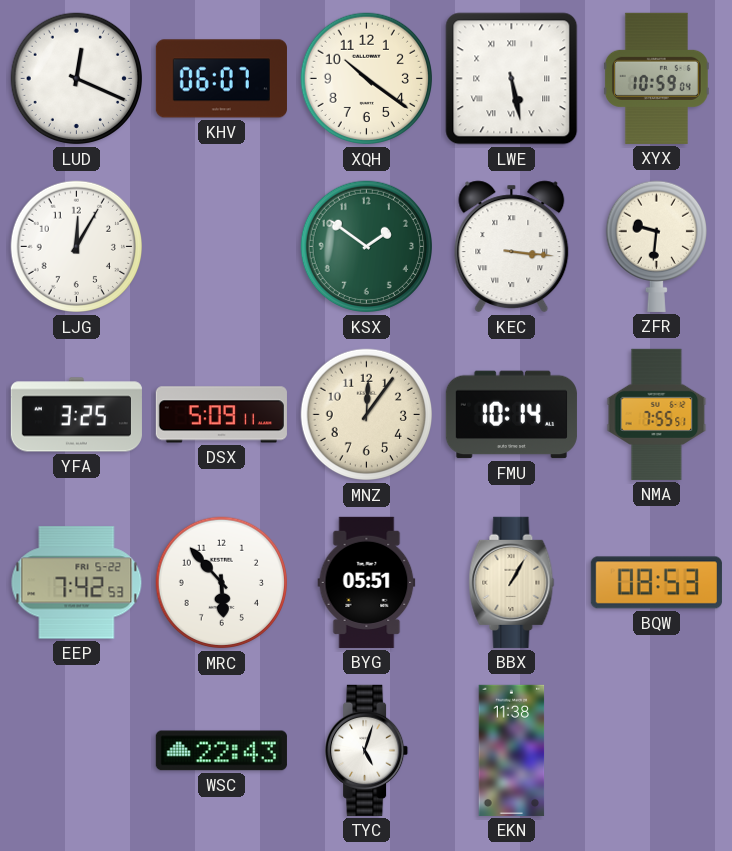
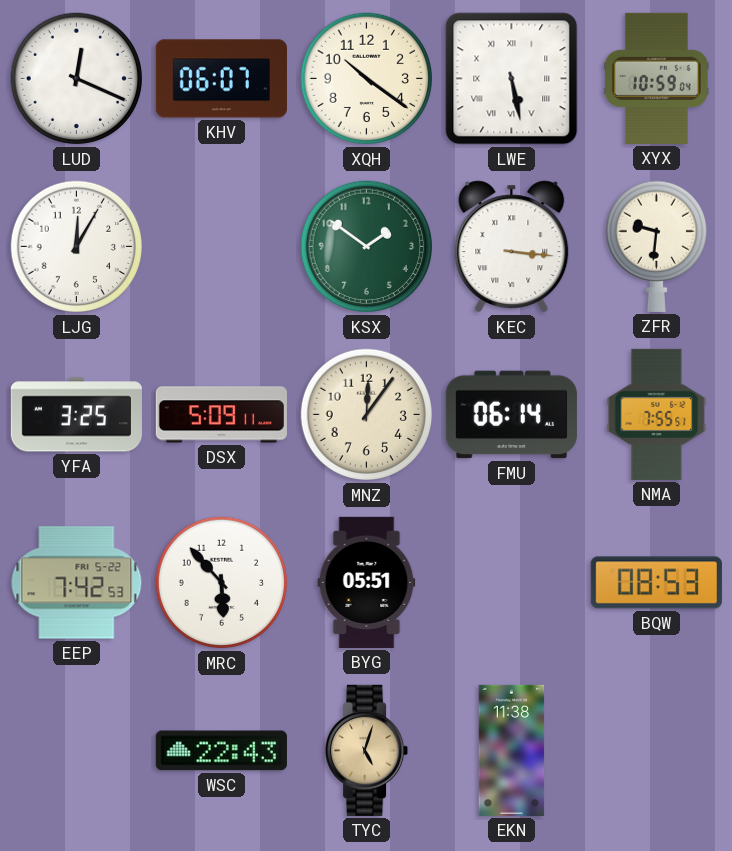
FMU: 10:14 -> 06:14 (511, 415)
BBX: 1:05 -> none (512, 582)
TYC dial: white -> champagne (367, 750)
